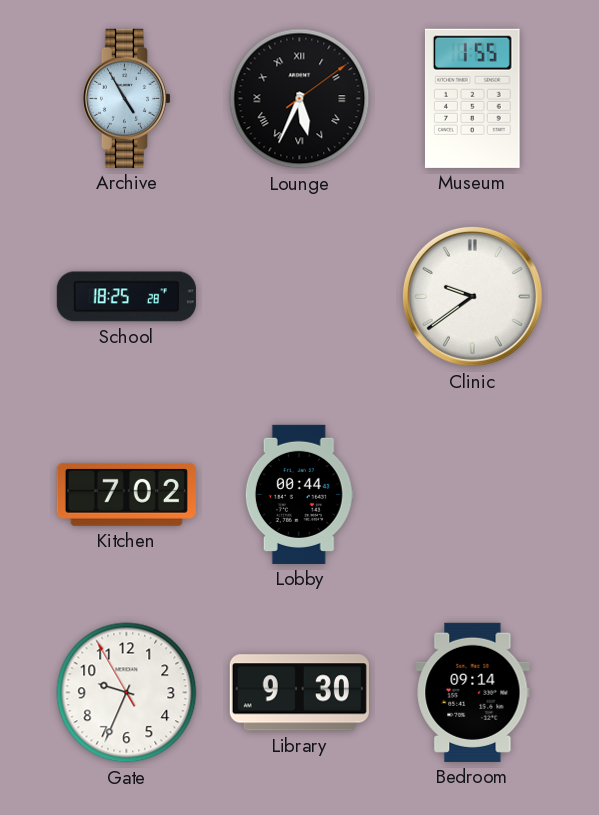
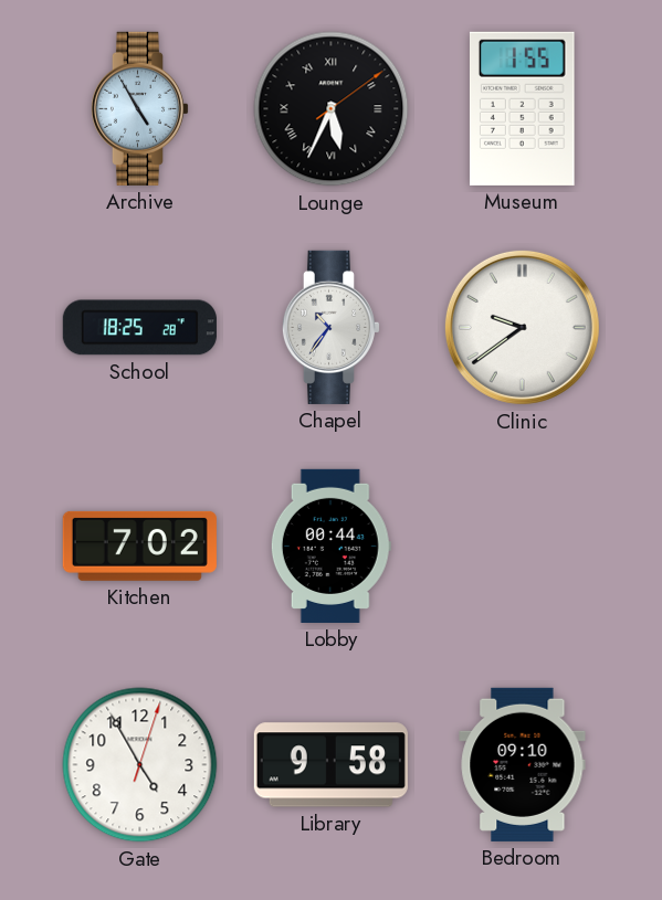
Chapel: none -> 10:36 (330, 327)
Gate: 9:33 -> 4:55 (140, 765)
Library: 9:30 -> 9:58 (330, 765)
Bedroom: 09:14 -> 09:10 (523, 764)
